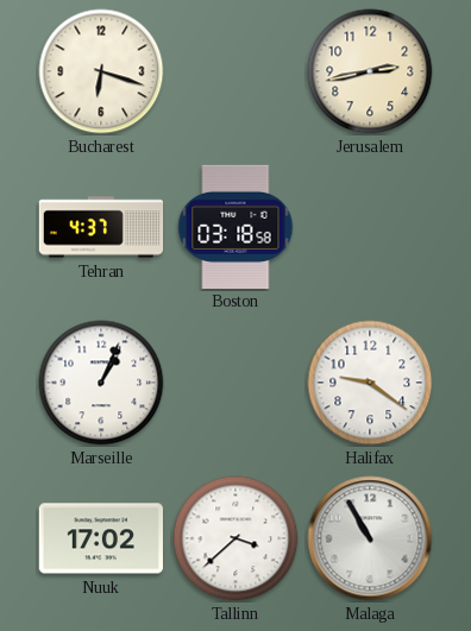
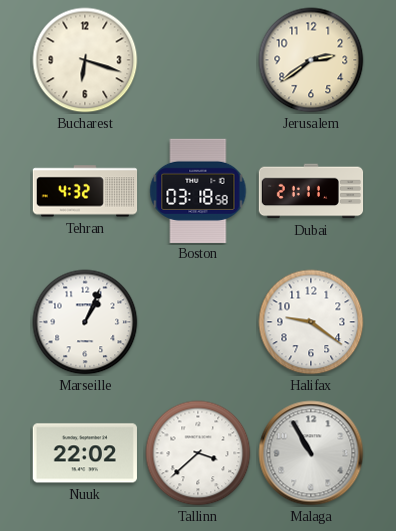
Jerusalem: 2:43 -> 2:39 (311, 60)
Tehran: 4:37 -> 4:32 (85, 191)
Dubai: none -> 21:11 (311, 191)
Nuuk: 17:02 -> 22:02 (85, 453)
